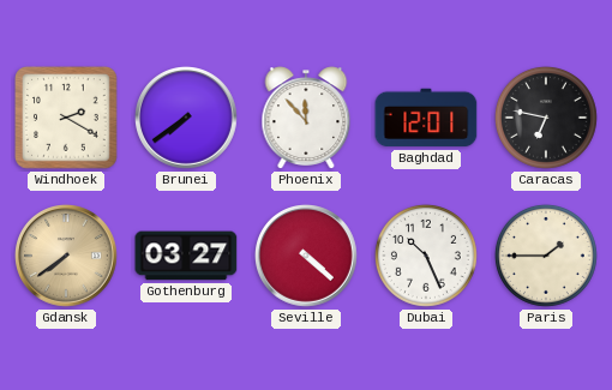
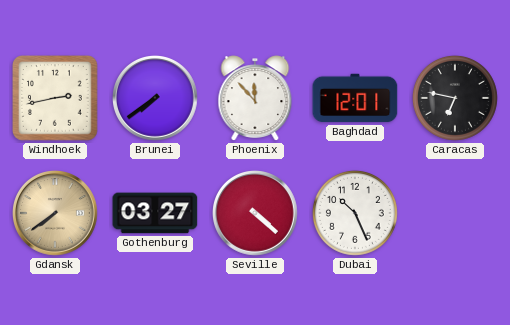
Windhoek: 2:20 -> 2:43 (55, 98)
Paris: 1:45 -> none (546, 256)
